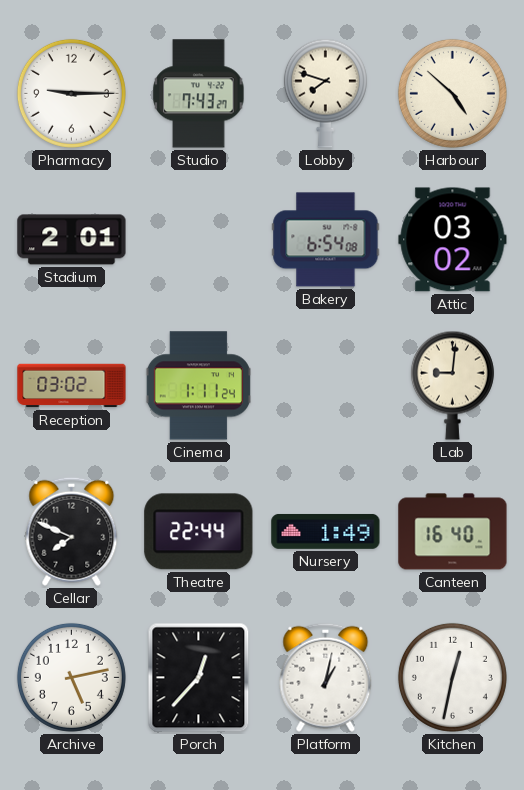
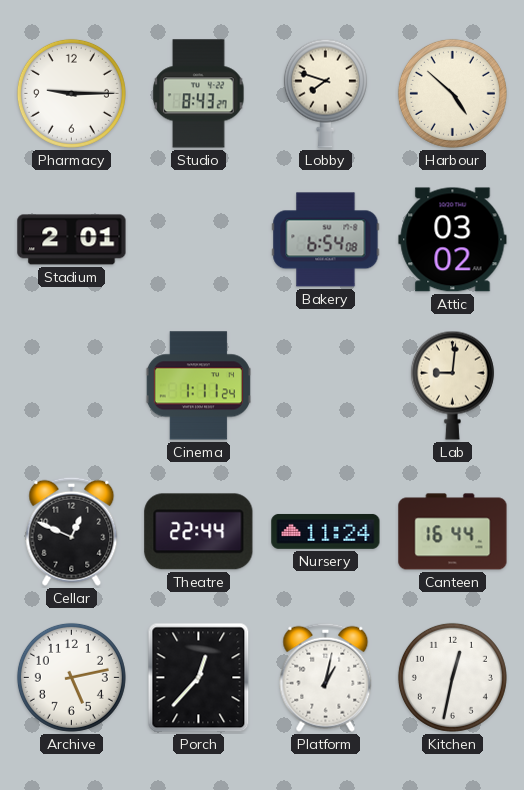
Studio: 7:43 -> 8:43 (199, 94)
Reception: 03:02 -> none (72, 386)
Cellar: 7:49 -> 12:49 (72, 531)
Nursery: 1:49 -> 11:24 (326, 532)
Canteen: 16:40 -> 16:44 (453, 532)
